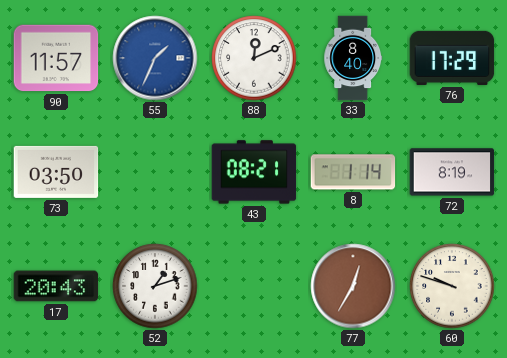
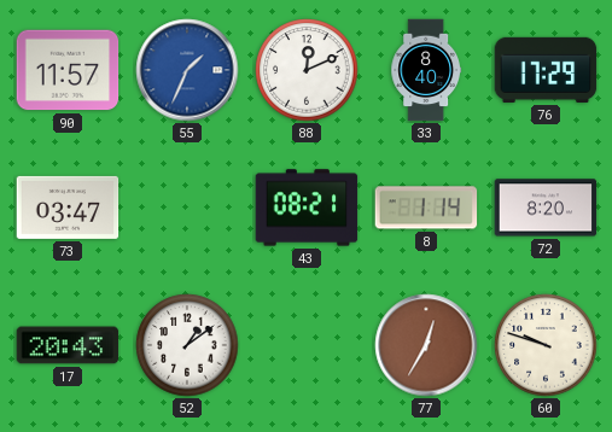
73: 03:50 -> 03:47 (68, 208)
72: 8:19 -> 8:20 (546, 208)
52: 1:12 -> 1:09 (187, 345)
